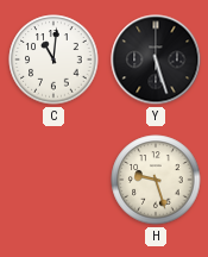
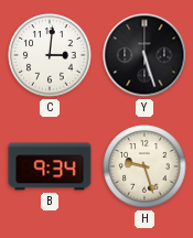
C: 11:01 -> 3:01 (50, 55)
B: none -> 9:34 (50, 166)
